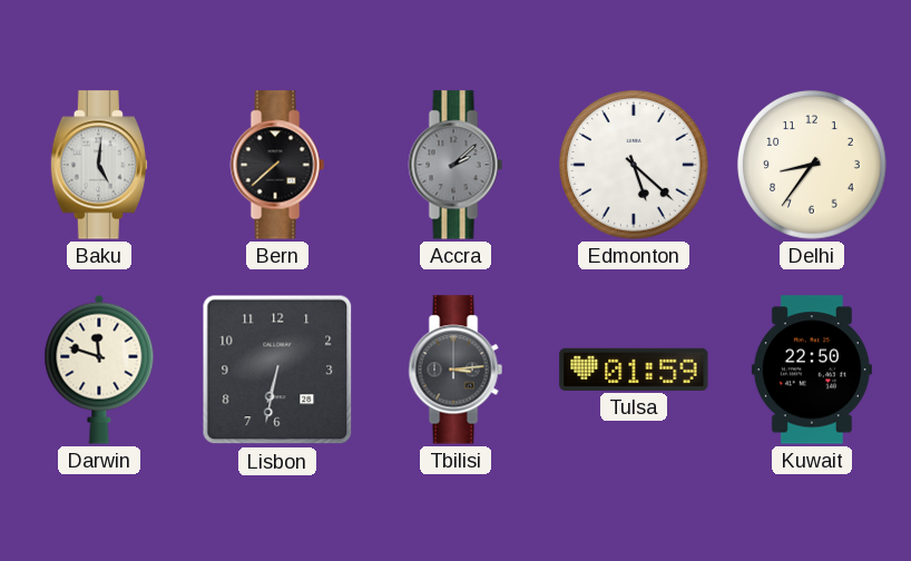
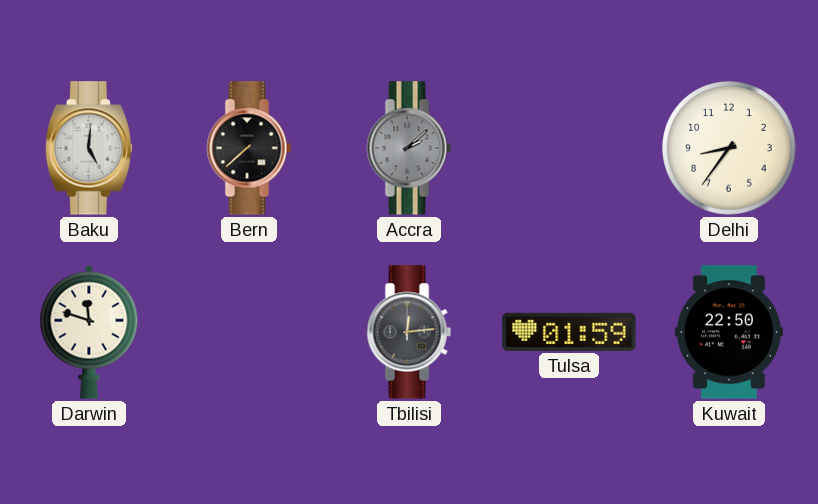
Edmonton: 5:22 -> none (634, 165)
Lisbon: 6:32 -> none (277, 370)
Tbilisi: 3:14 -> 12:14 (409, 332)
